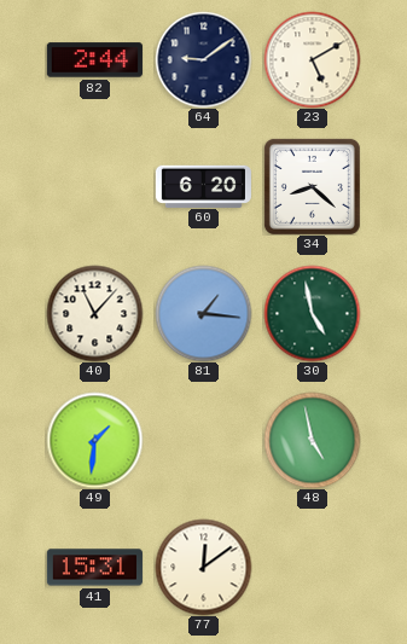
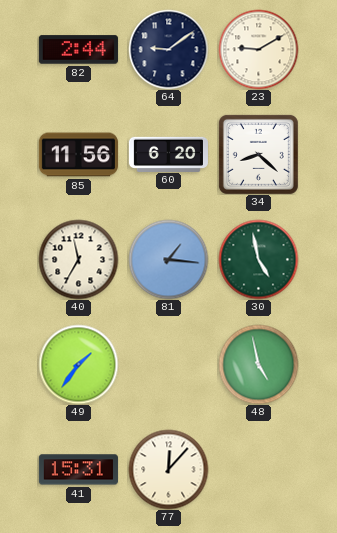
23: 5:10 -> 9:10 (258, 49)
85: none -> 11:56 (78, 155)
40: 11:07 -> 11:35 (78, 259)
49: 1:31 -> 1:36 (78, 364)
77: 12:09 -> 12:07 (168, 469)
